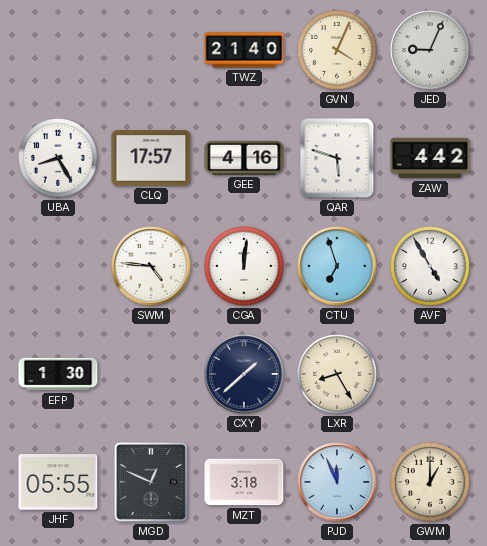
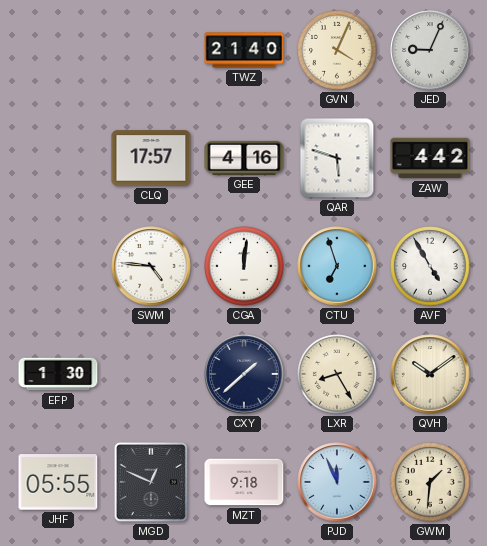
UBA: 8:25 -> none (58, 158)
QVH: none -> 10:09 (430, 374)
MZT: 3:18 -> 9:18 (244, 482)
GWM: 1:00 -> 1:31 (430, 482)
